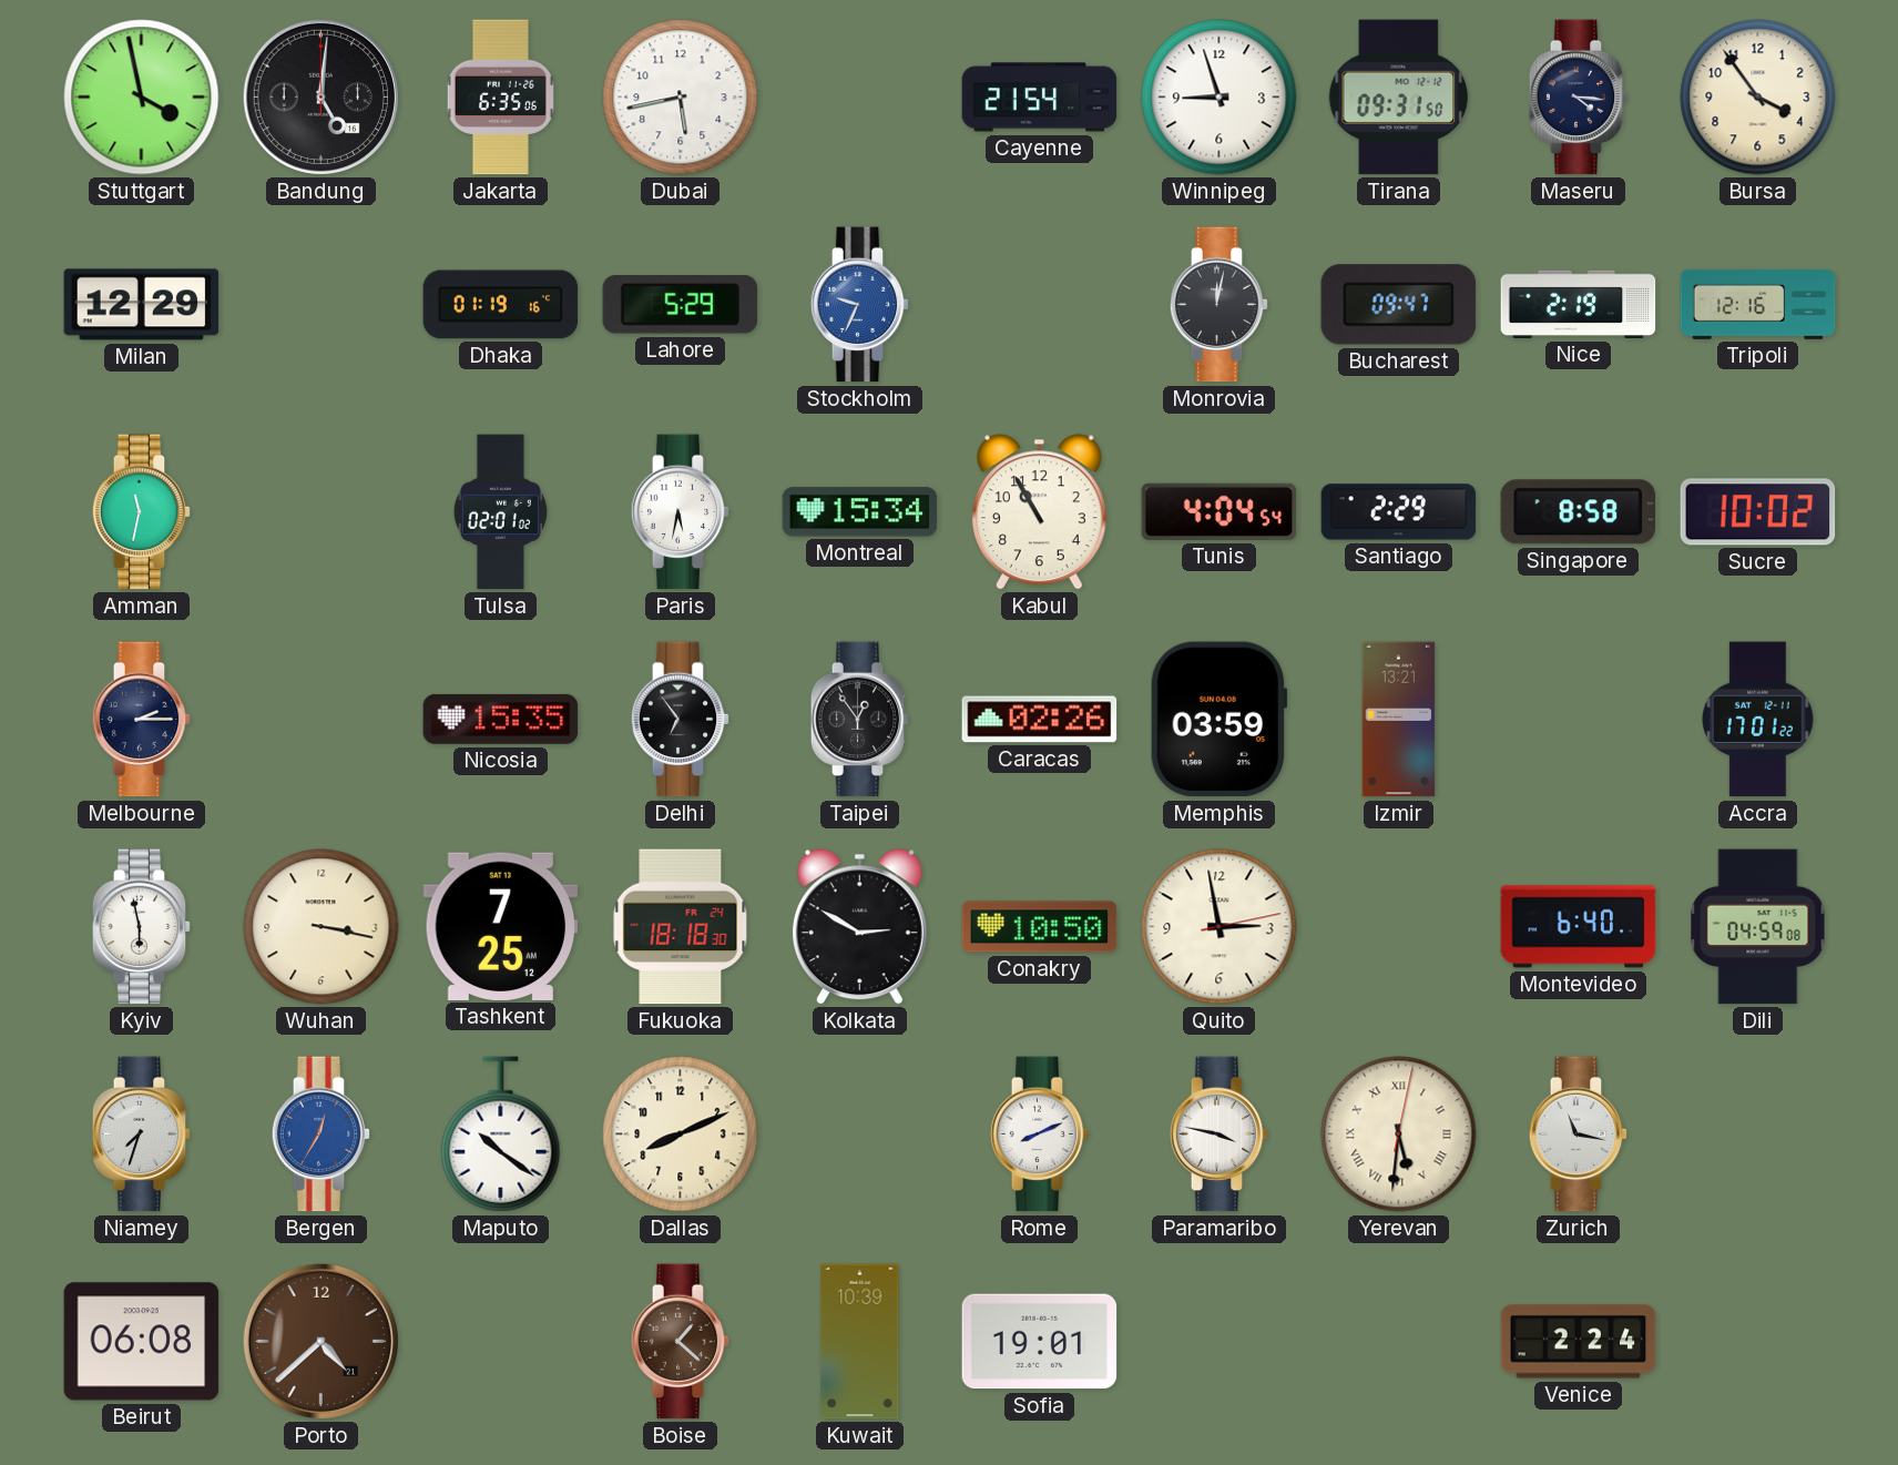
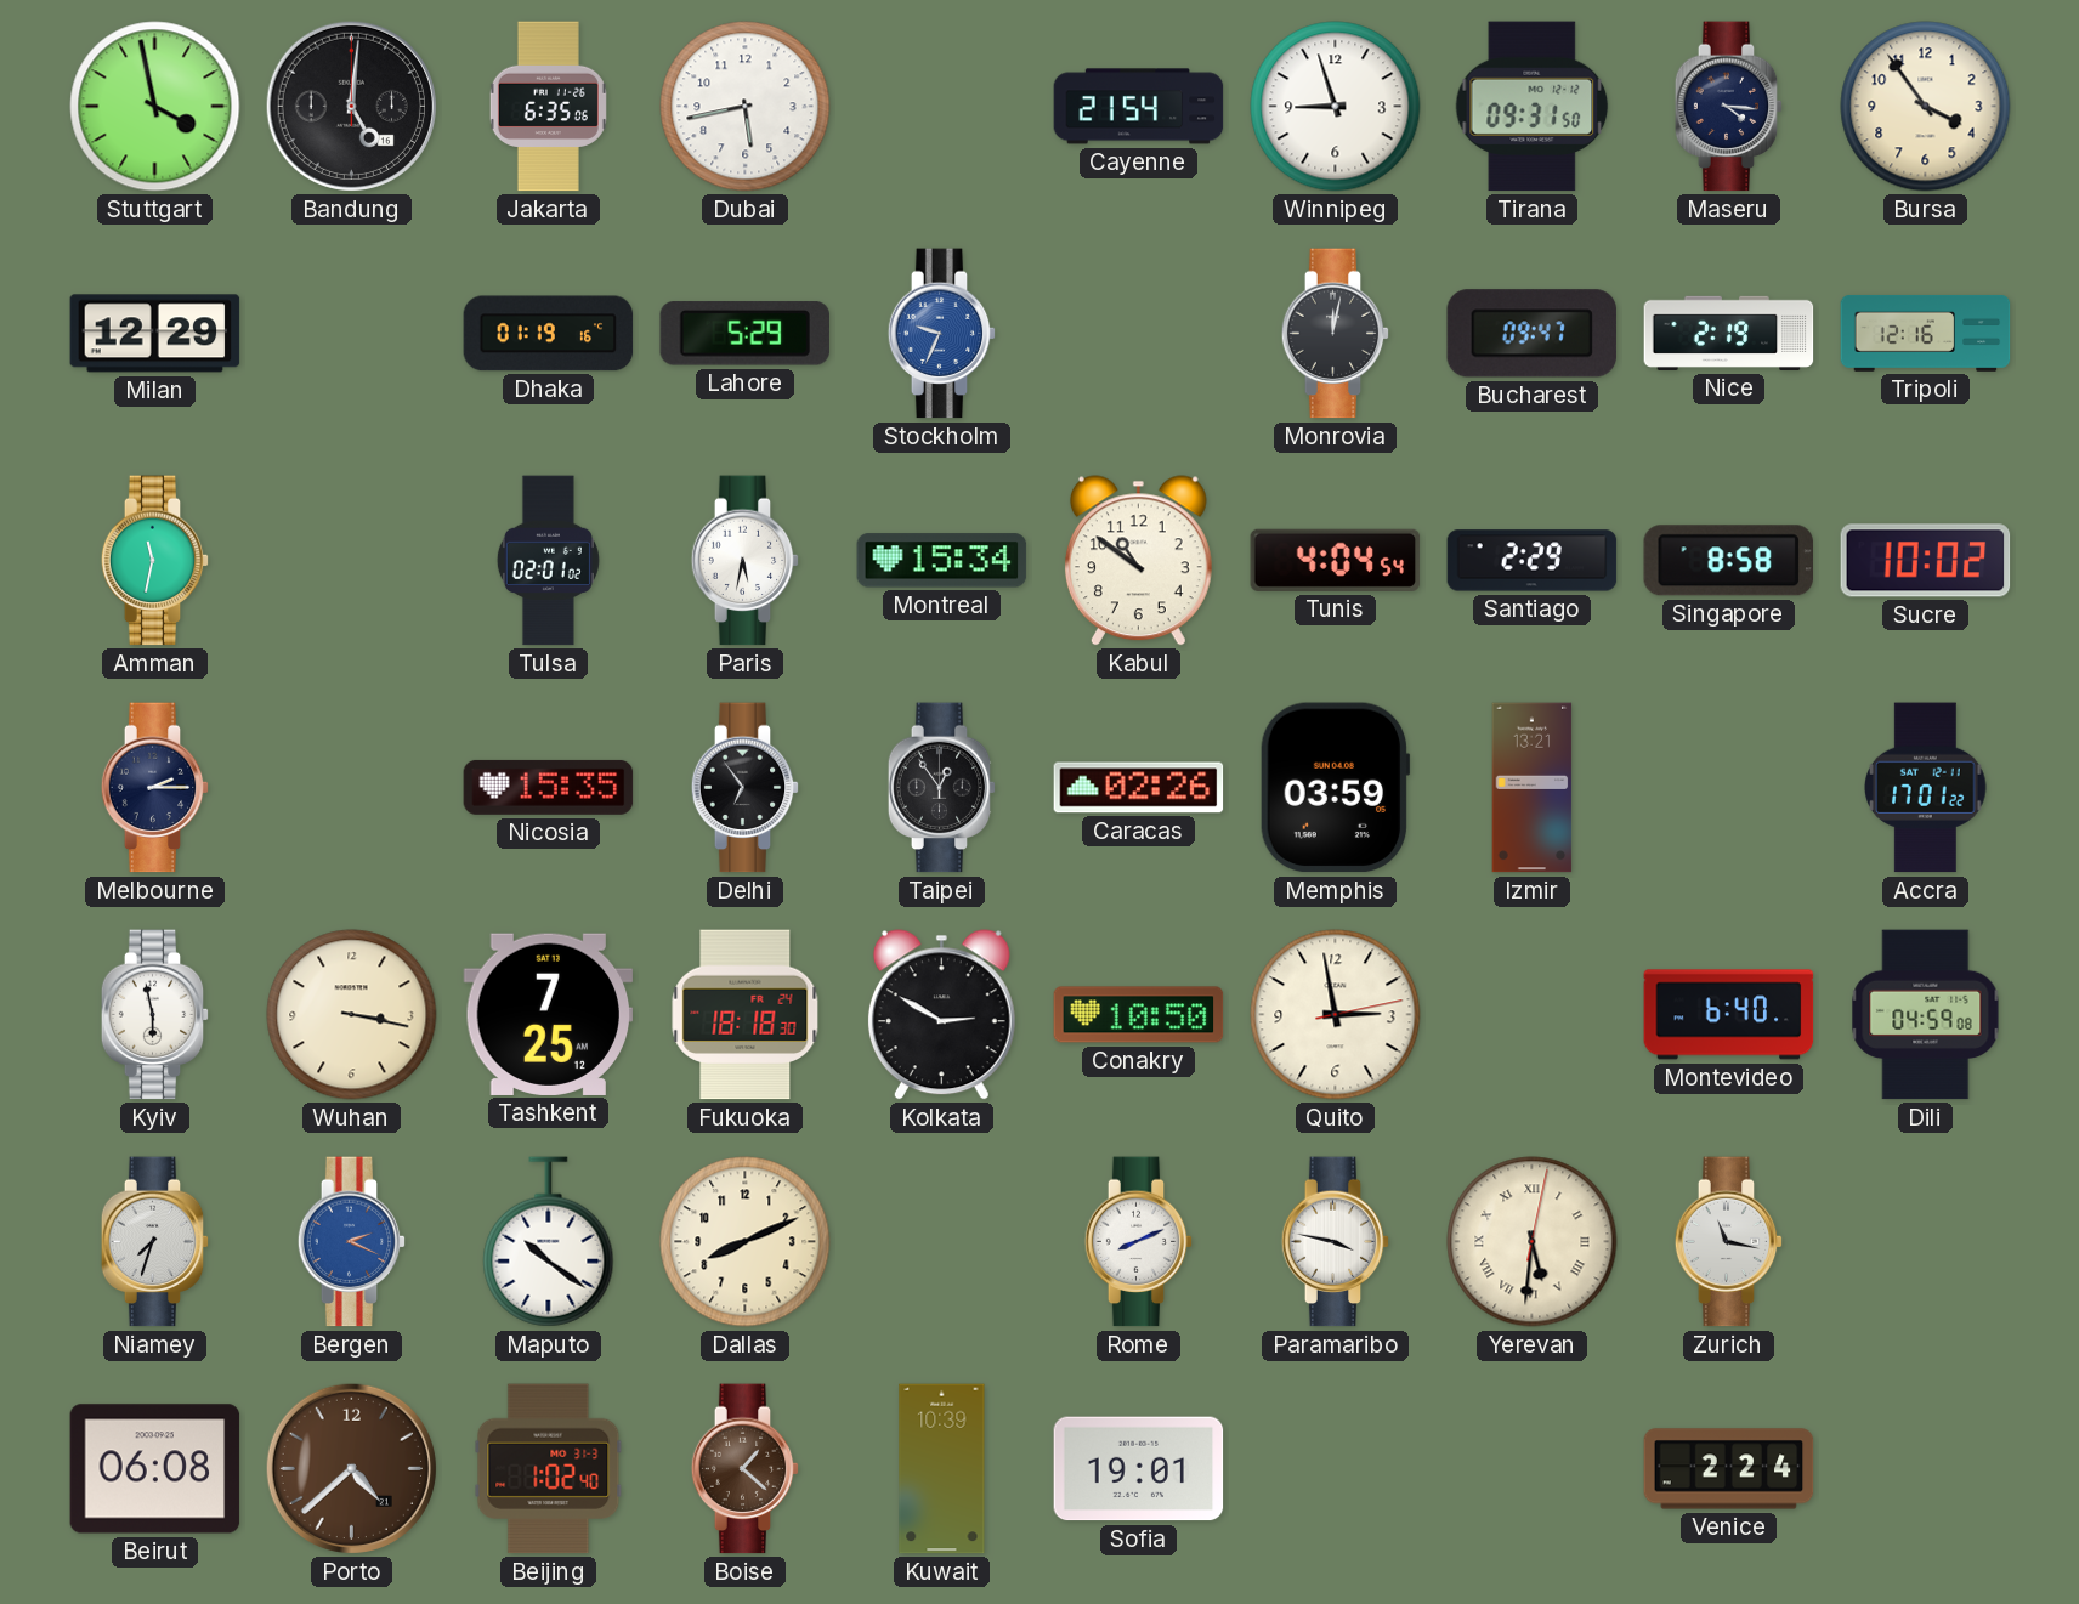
Kabul: 10:55 -> 10:51 (1138, 561)
Bergen: 12:35 -> 2:19 (352, 1242)
Beijing: none -> 1:02 (549, 1469)
